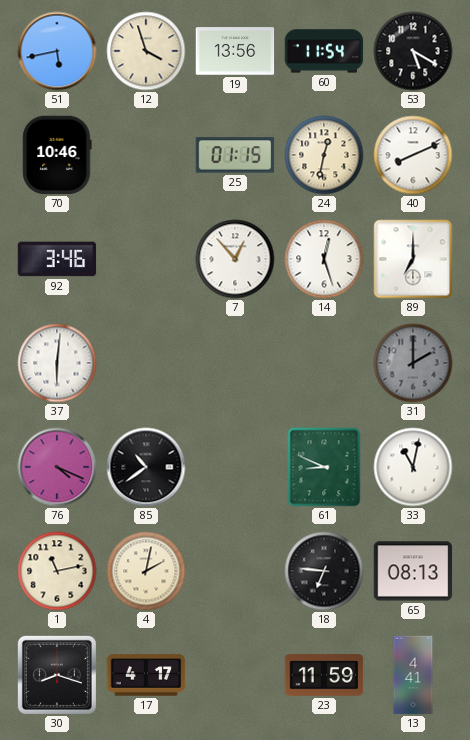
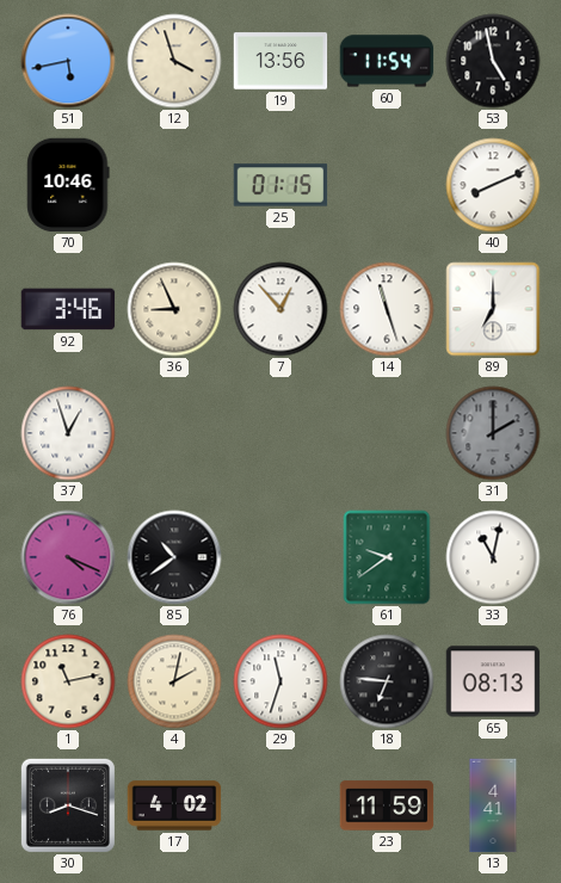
53: 5:20 -> 4:58 (493, 61)
24: 12:32 -> none (324, 155)
36: none -> 8:56 (174, 309)
14: 12:27 -> 11:27 (387, 309)
37: 6:01 -> 12:57 (68, 433)
61: 8:49 -> 9:39 (387, 557)
29: none -> 11:33 (280, 681)
17: 4:17 -> 4:02 (174, 805)
